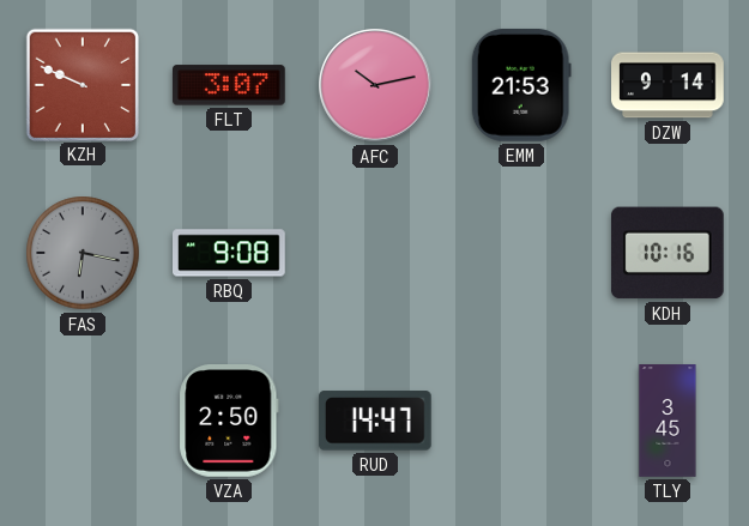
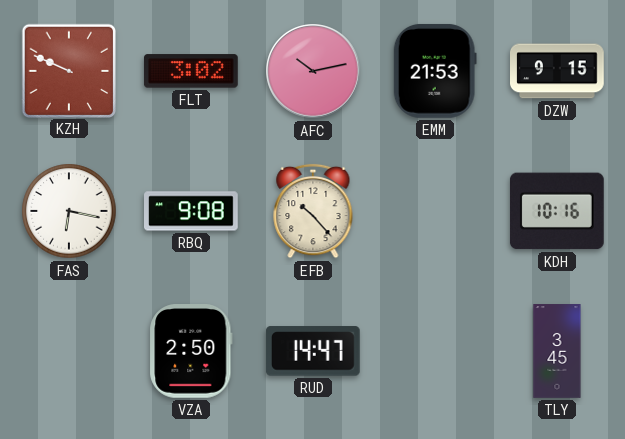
FLT: 3:07 -> 3:02 (191, 71)
DZW: 9:14 -> 9:15 (558, 71)
FAS dial: grey -> white (69, 211)
EFB: none -> 10:23 (313, 211)
